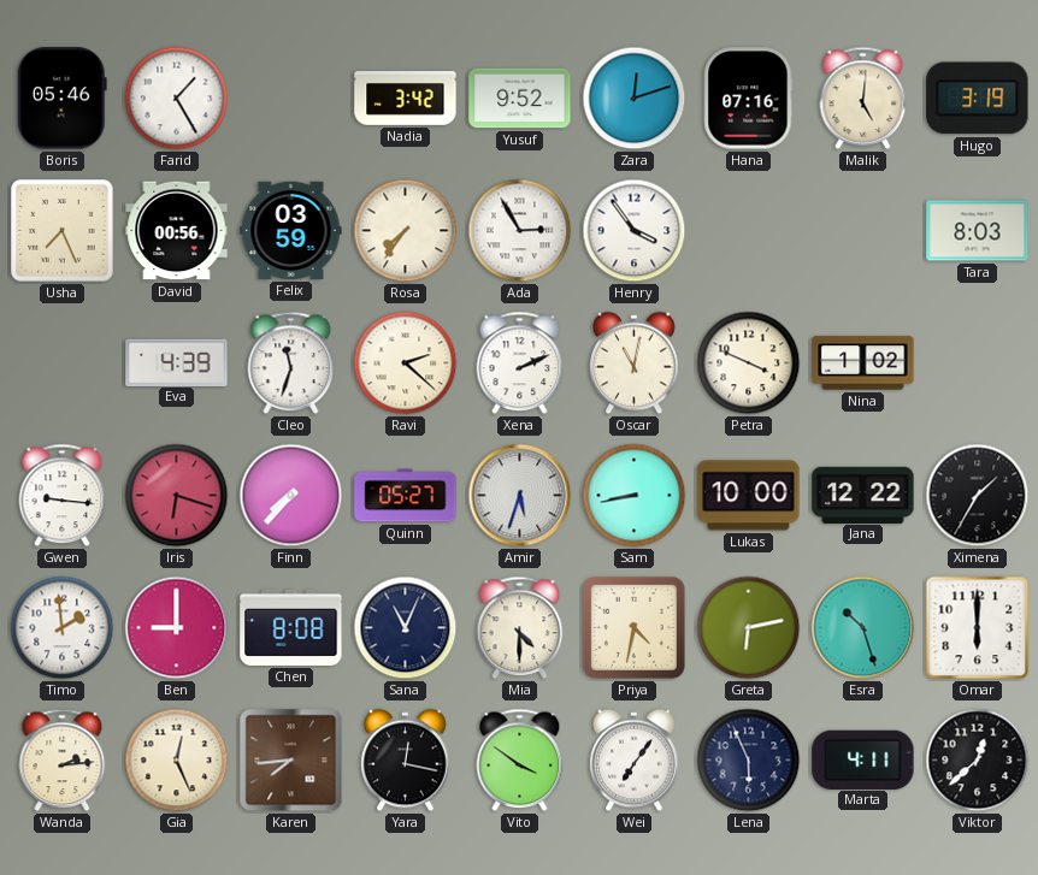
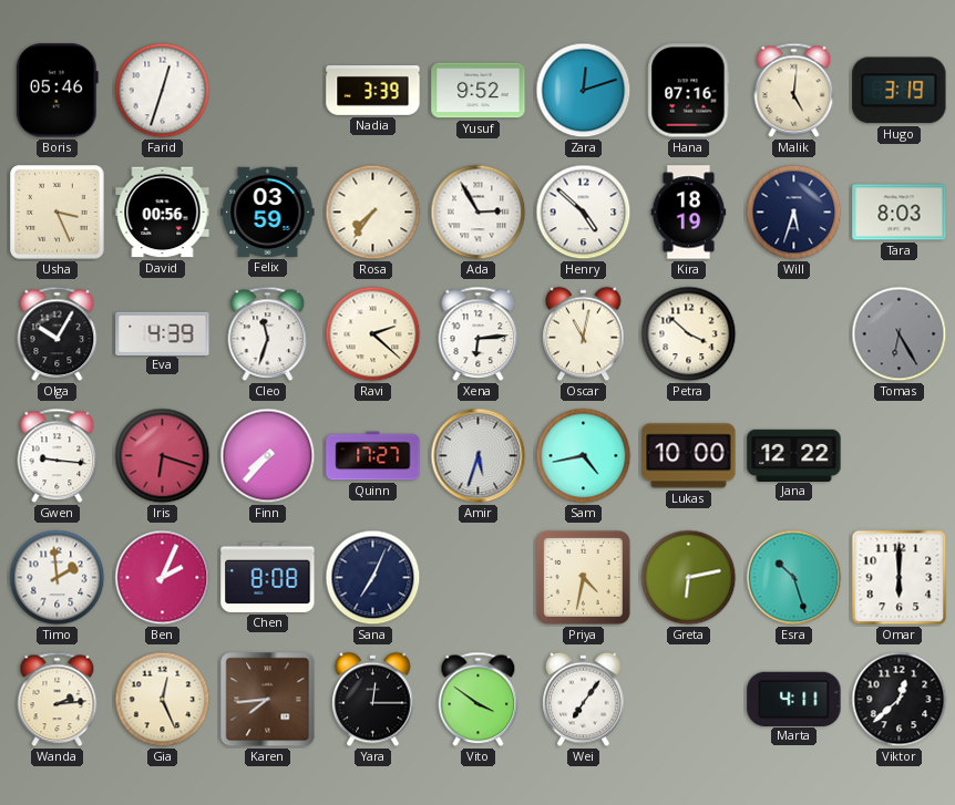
Farid: 1:25 -> 12:33 (163, 91)
Nadia: 3:42 -> 3:39 (373, 91)
Usha: 7:26 -> 3:26 (58, 213)
Henry: 3:54 -> 4:52 (584, 213)
Kira: none -> 18:19 (689, 213)
Will: none -> 5:33 (794, 213)
Olga: none -> 10:05 (58, 334)
Xena: 2:11 -> 6:14 (479, 334)
Petra: 3:49 -> 3:52 (689, 334)
Nina: 1:02 -> none (863, 363)
Tomas: none -> 6:25 (900, 334)
Quinn: 05:27 -> 17:27 (373, 456)
Sam: 8:43 -> 4:43 (584, 456)
Ximena: 1:35 -> none (978, 496)
Ben: 9:00 -> 2:04 (163, 578)
Sana: 11:04 -> 7:04 (373, 578)
Mia: 4:30 -> none (520, 628)
Yara: 12:17 -> 12:15 (373, 700)
Lena: 5:56 -> none (749, 761)
